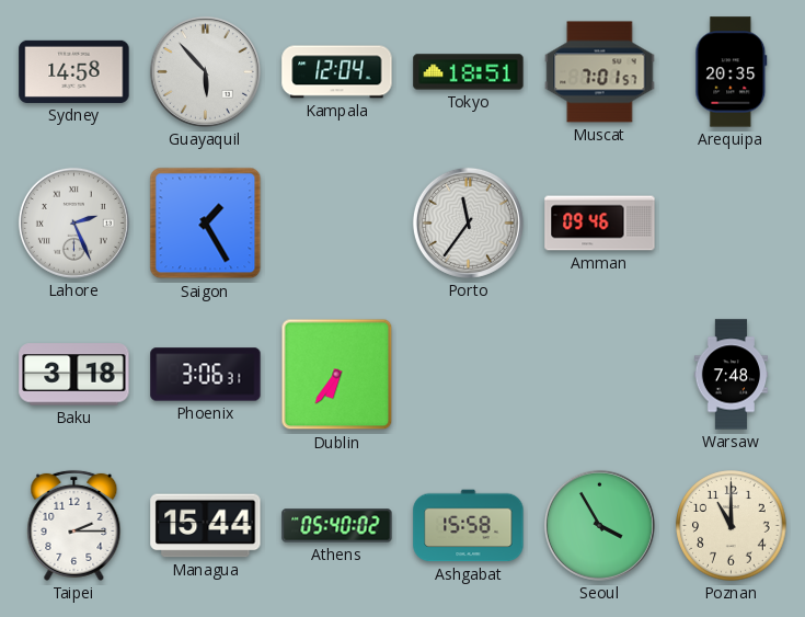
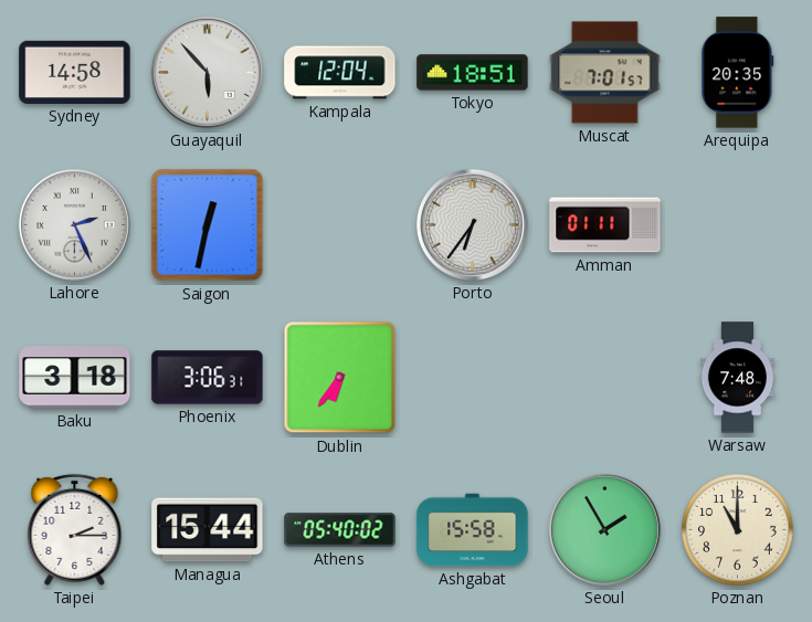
Saigon: 1:25 -> 12:32 (208, 225)
Porto: 11:36 -> 6:36 (472, 224)
Amman: 09:46 -> 01:11 (605, 225)
Seoul: 3:55 -> 1:55 (604, 529)
